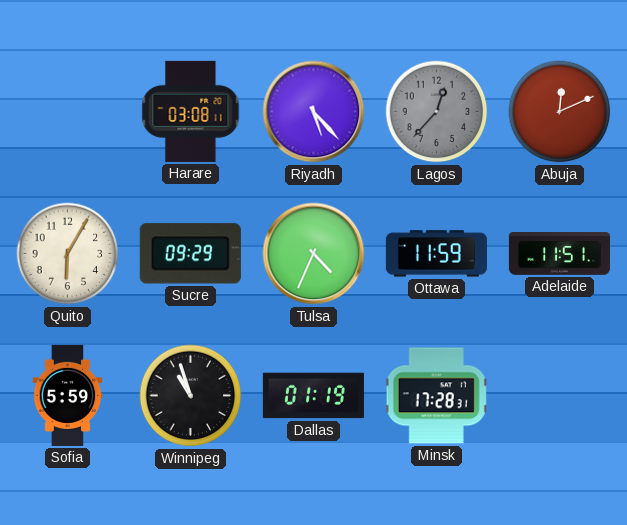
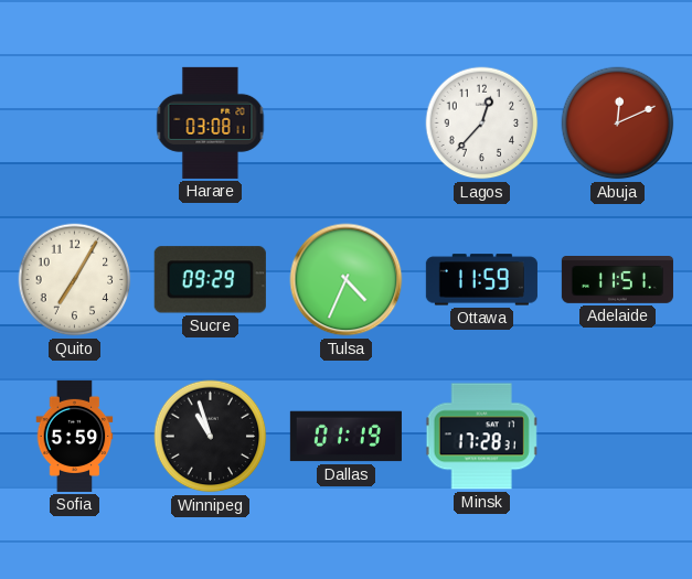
Riyadh: 5:23 -> none (314, 112)
Lagos dial: grey -> white (482, 124)
Quito: 6:05 -> 7:05 (75, 280)
